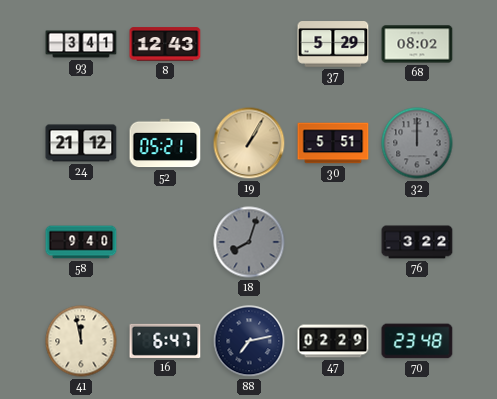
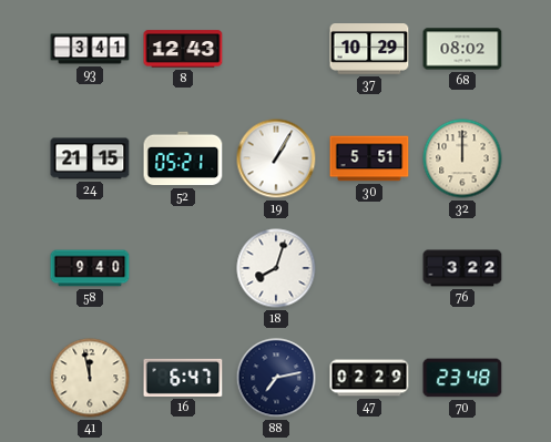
37: 5:29 -> 10:29 (369, 49)
24: 21:12 -> 21:15 (90, 158)
19 dial: champagne -> white (276, 158)
32 dial: grey -> cream (462, 158)
18 dial: grey -> white (276, 268)
